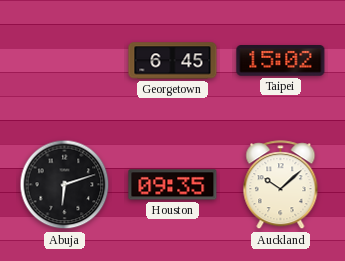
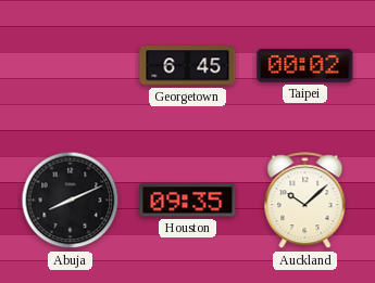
Taipei: 15:02 -> 00:02 (305, 66)
Abuja: 6:12 -> 8:11 (71, 201)
